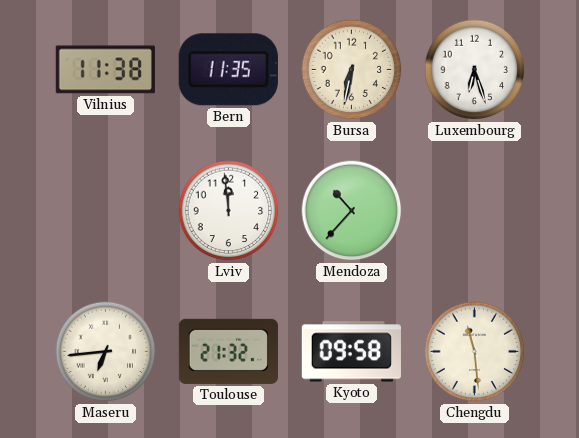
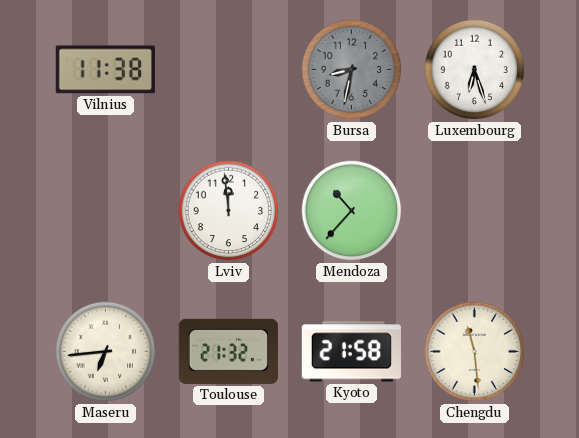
Bern: 11:35 -> none (228, 70)
Bursa: 6:32 -> 8:32 (352, 70)
Bursa dial: cream -> grey (352, 70)
Kyoto: 09:58 -> 21:58 (351, 352)
